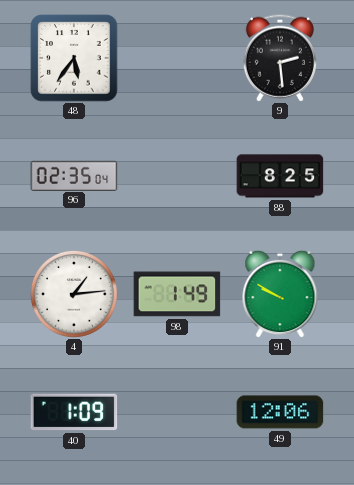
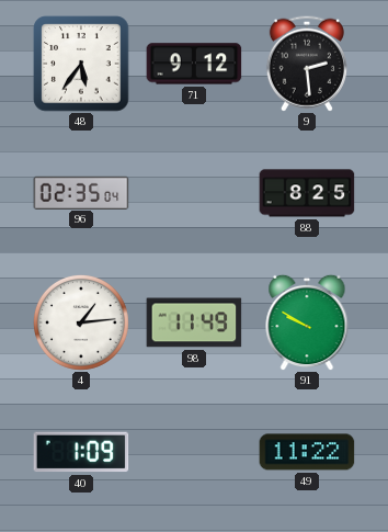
71: none -> 9:12 (194, 64)
98: 1:49 -> 11:49 (194, 322)
49: 12:06 -> 11:22 (307, 452)
